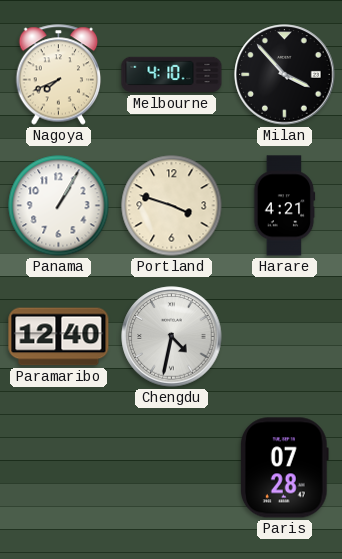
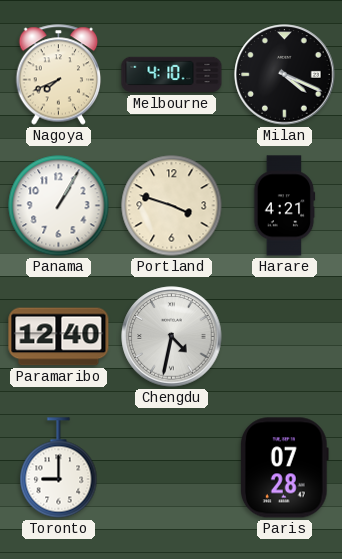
Milan: 3:53 -> 4:19 (285, 75)
Toronto: none -> 9:00 (59, 468)
